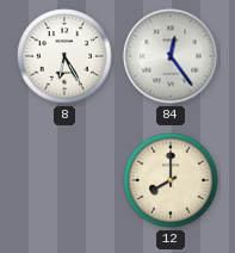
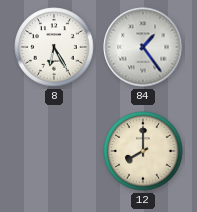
84: 12:24 -> 1:24 (143, 47)
